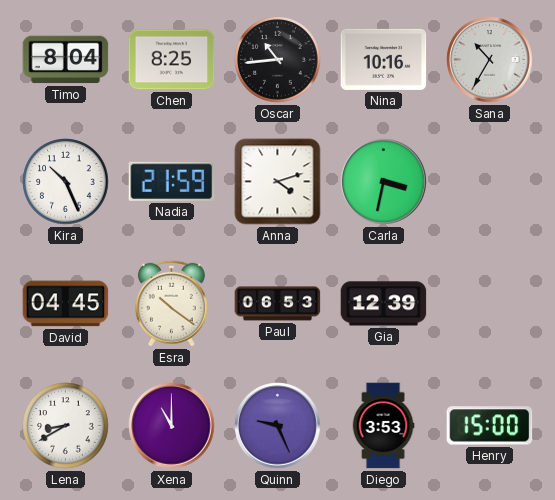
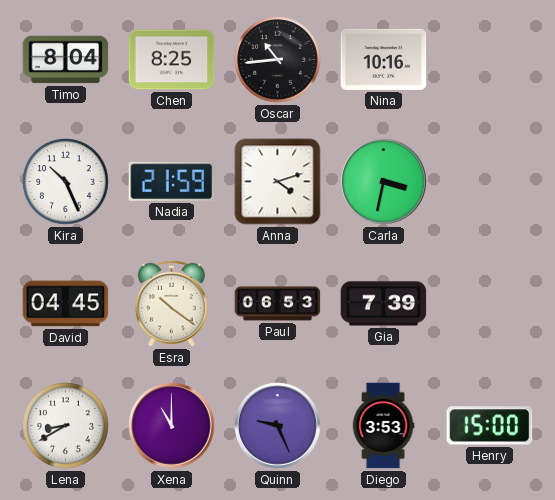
Sana: 10:35 -> none (490, 60)
Gia: 12:39 -> 7:39 (384, 304)
